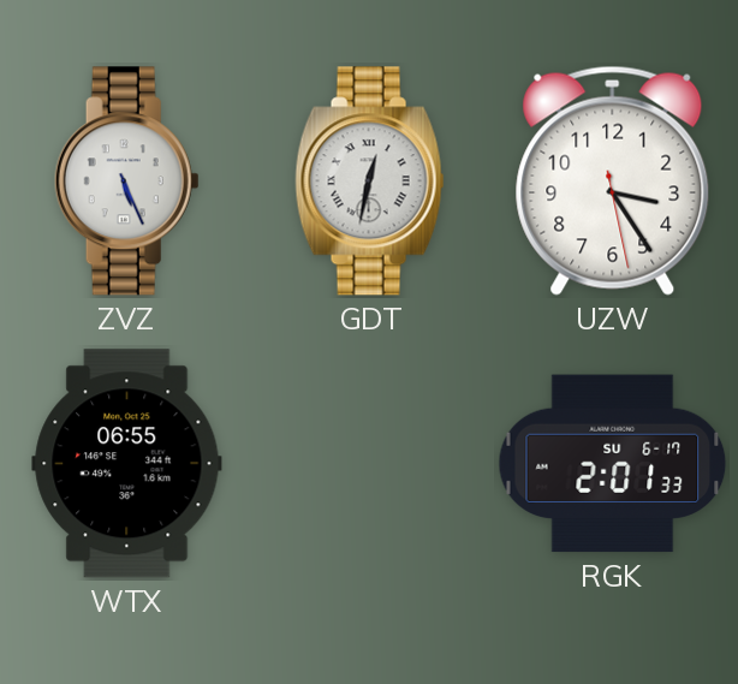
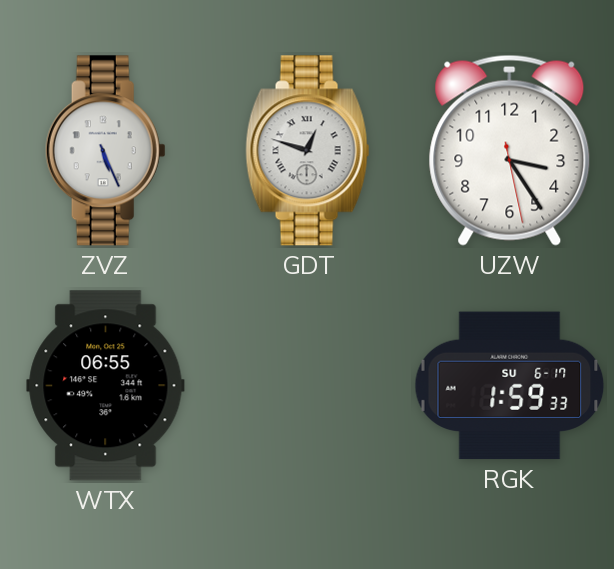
GDT: 12:32 -> 12:48 (308, 151)
RGK: 2:01 -> 1:59 (510, 386)
